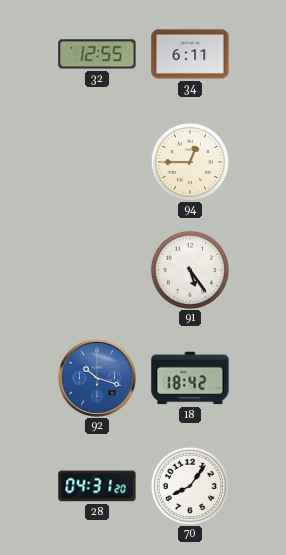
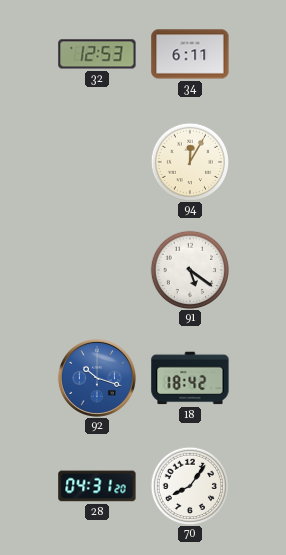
32: 12:55 -> 12:53 (97, 54)
94: 12:45 -> 12:05 (190, 162)
91: 5:24 -> 5:21 (190, 270)
